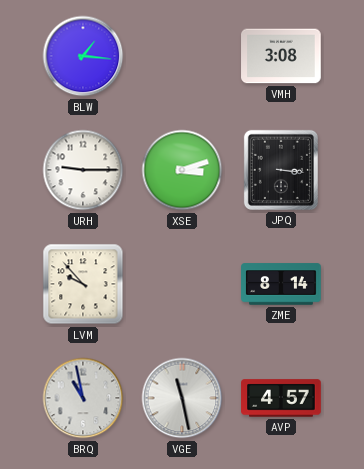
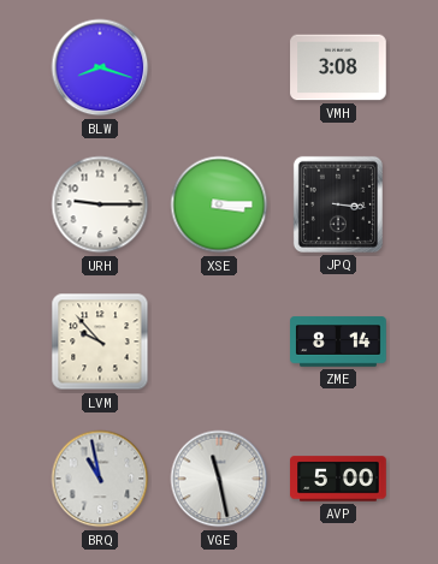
BLW: 1:16 -> 8:18 (100, 67)
XSE: 3:12 -> 3:15 (219, 204)
AVP: 4:57 -> 5:00 (338, 479)
